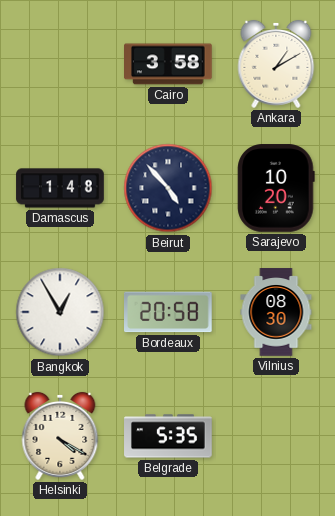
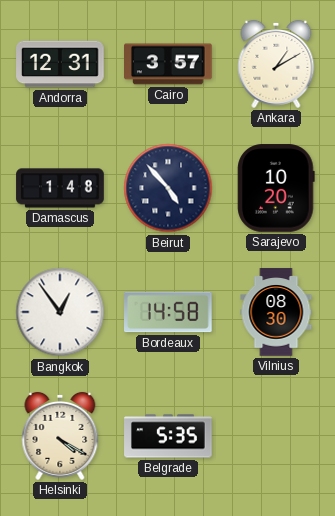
Andorra: none -> 12:31 (60, 64)
Cairo: 3:58 -> 3:57 (169, 64)
Bangkok: 12:55 -> 12:54 (60, 312)
Bordeaux: 20:58 -> 14:58 (169, 312)
